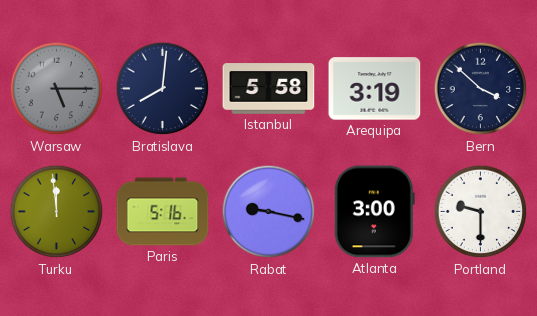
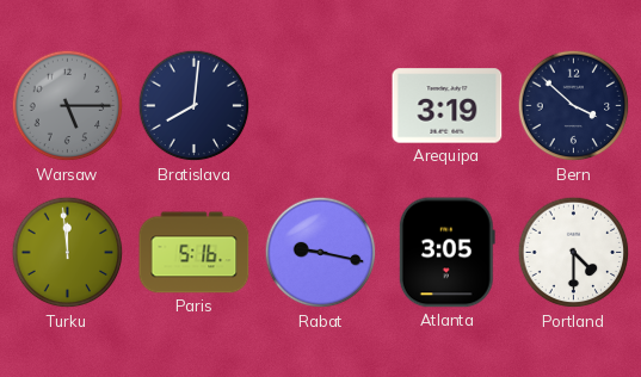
Istanbul: 5:58 -> none (269, 89)
Atlanta: 3:00 -> 3:05 (446, 253)
Portland: 9:30 -> 4:30 (574, 253)
